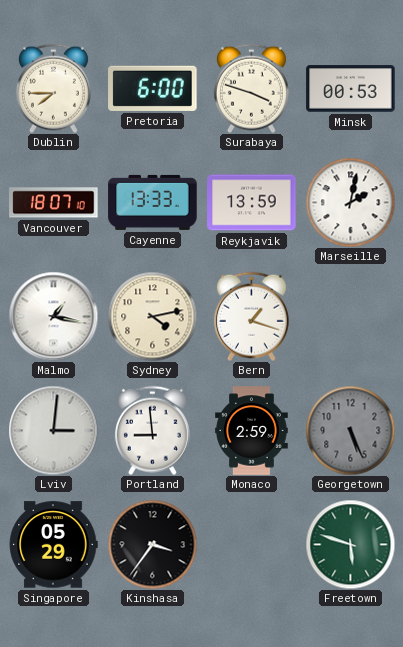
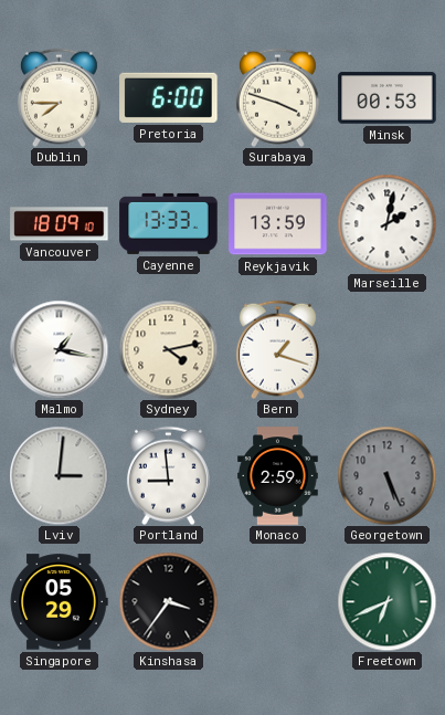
Vancouver: 18:07 -> 18:09 (60, 224)
Freetown: 5:48 -> 6:41 (386, 601)
